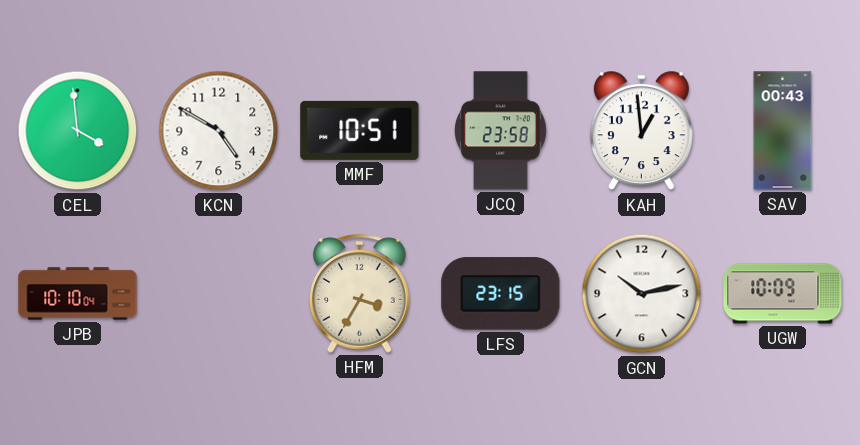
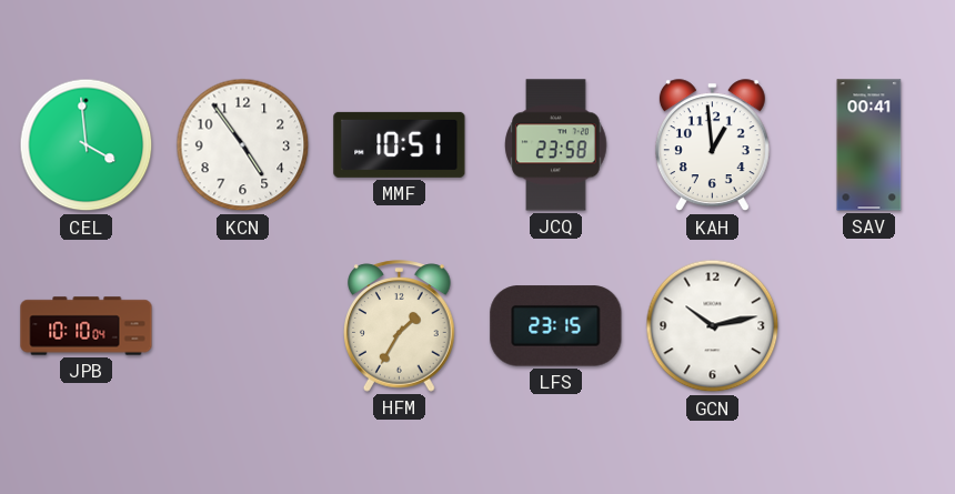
KCN: 4:50 -> 4:54 (243, 145)
SAV: 00:43 -> 00:41 (869, 145)
HFM: 3:35 -> 1:35 (400, 326)
UGW: 10:09 -> none (783, 294)
